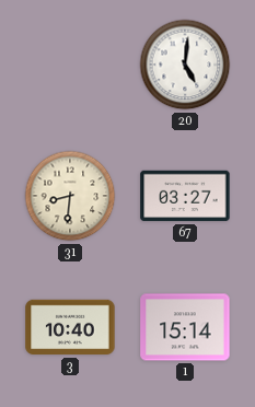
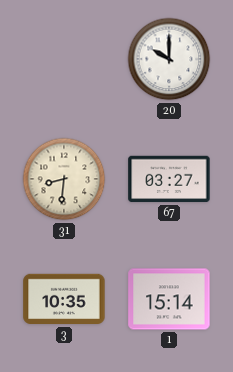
20: 5:01 -> 10:00 (169, 59)
3: 10:40 -> 10:35 (64, 299)
